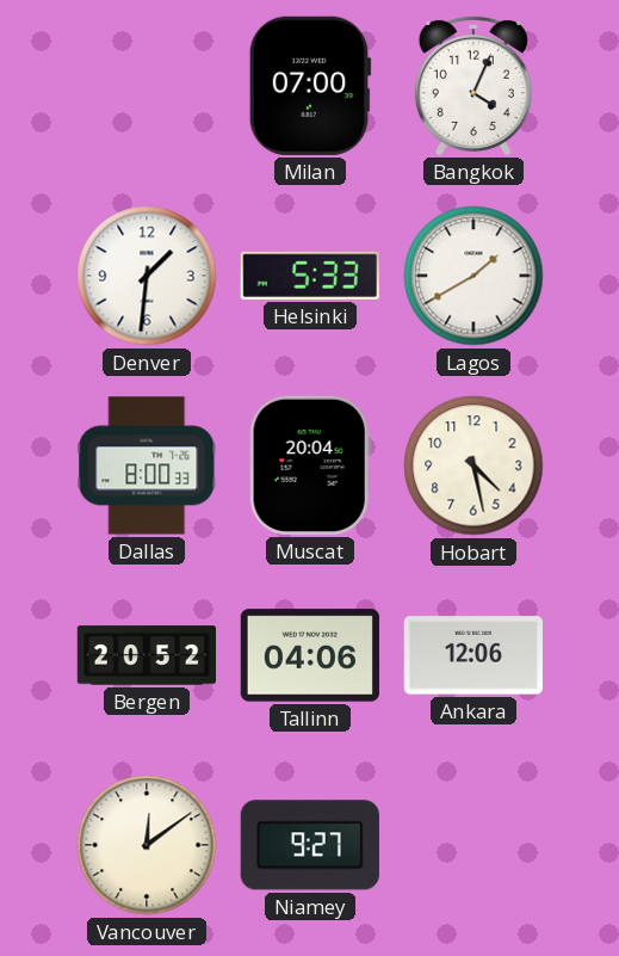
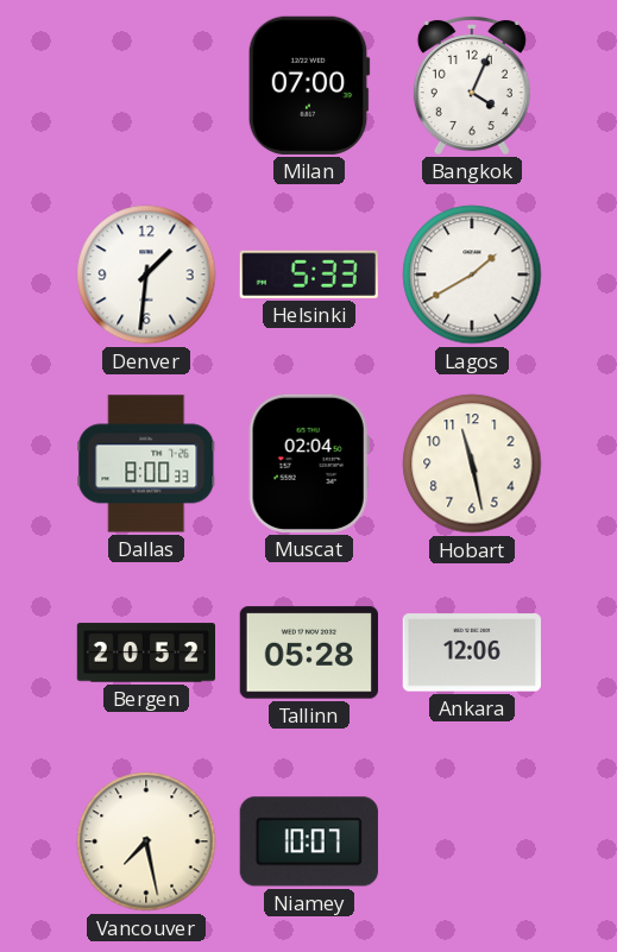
Muscat: 20:04 -> 02:04 (309, 464)
Hobart: 4:28 -> 11:28 (472, 464)
Tallinn: 04:06 -> 05:28 (309, 652)
Vancouver: 12:09 -> 7:28 (146, 841)
Niamey: 9:27 -> 10:07 (309, 841)
